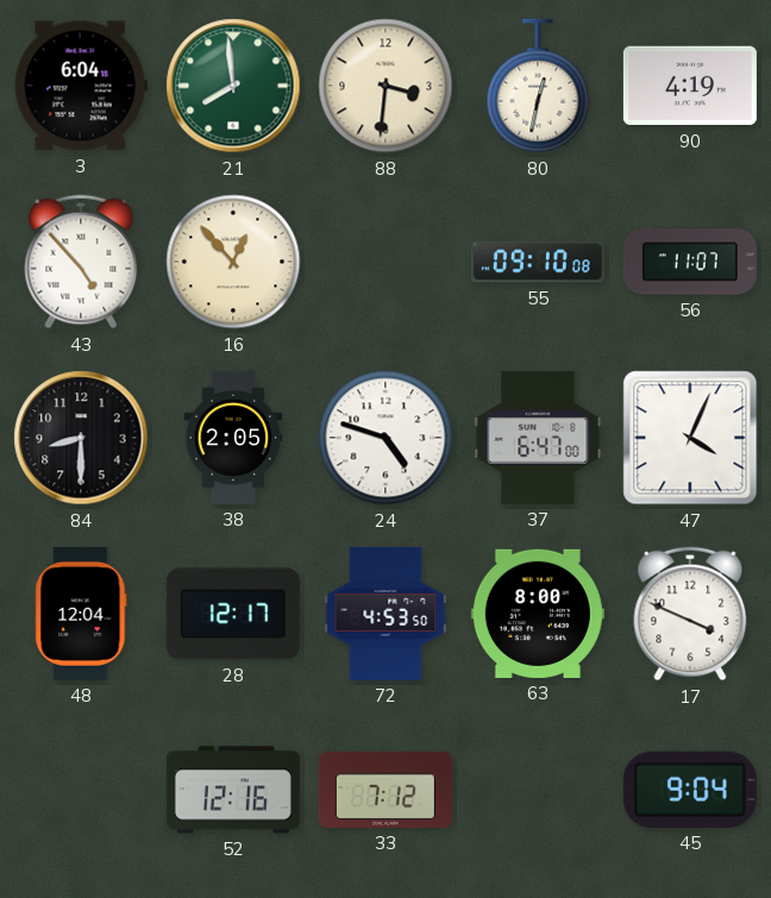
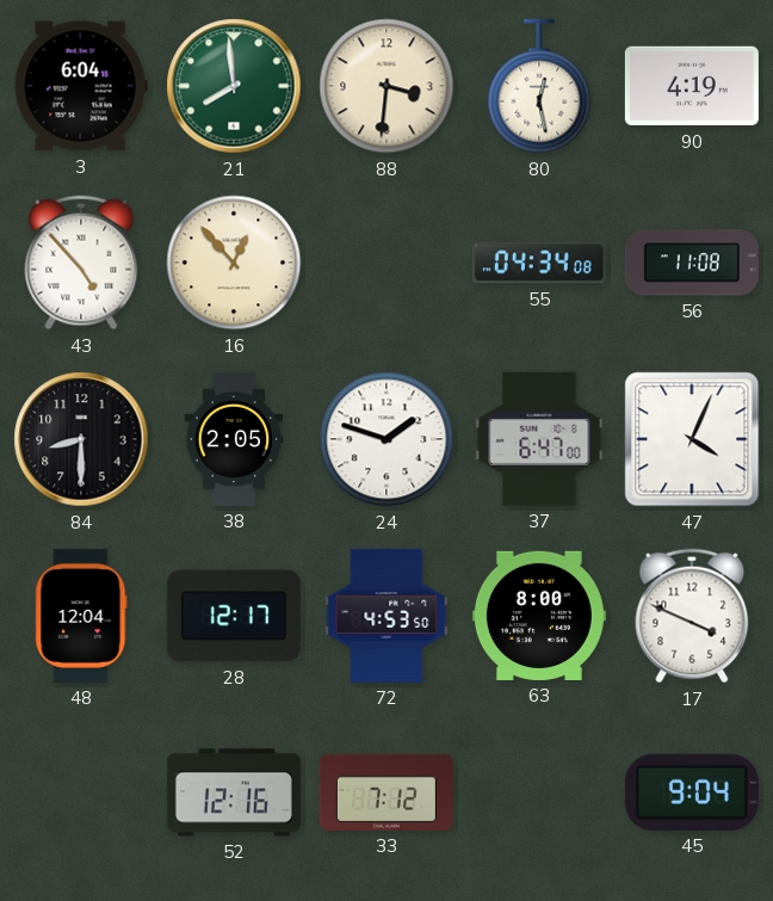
80: 12:32 -> 12:28 (539, 86)
55: 09:10 -> 04:34 (539, 263)
56: 11:07 -> 11:08 (692, 263)
24: 4:48 -> 1:48 (386, 439)
